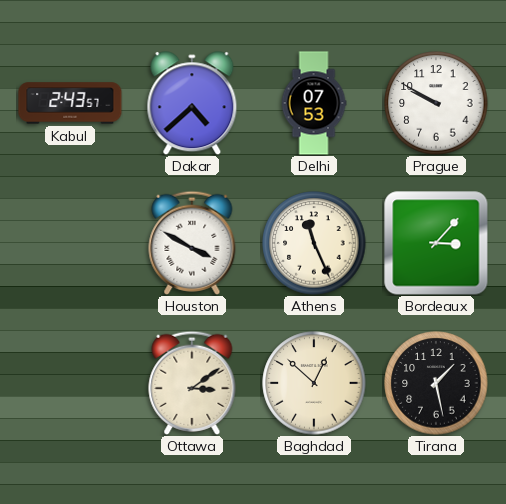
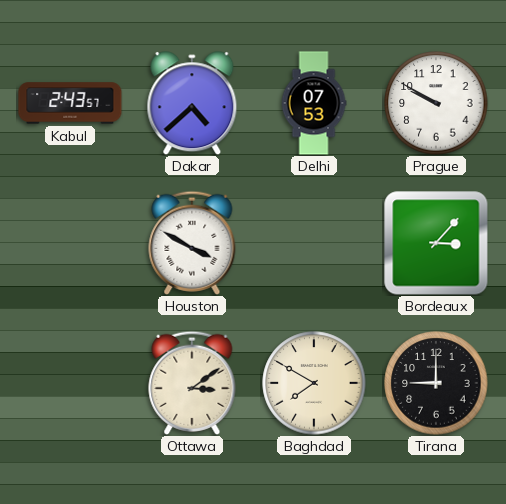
Athens: 11:26 -> none (314, 243)
Baghdad: 12:52 -> 7:50 (314, 383)
Tirana: 1:28 -> 9:00 (436, 383)
